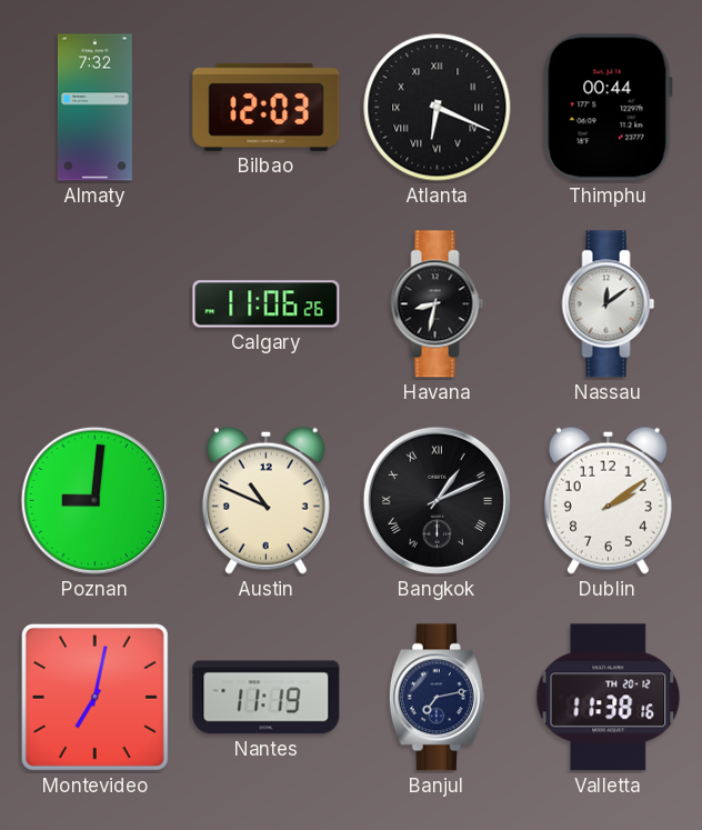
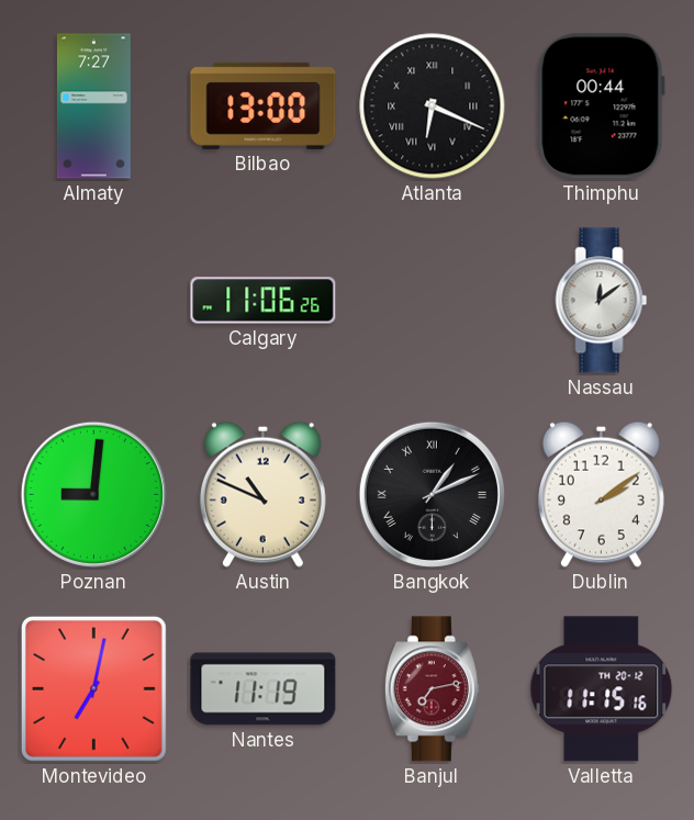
Almaty: 7:32 -> 7:27 (93, 106)
Bilbao: 12:03 -> 13:00 (264, 105)
Havana: 8:32 -> none (438, 304)
Banjul dial: navy -> burgundy (432, 689)
Valletta: 11:38 -> 11:15 (602, 689)
